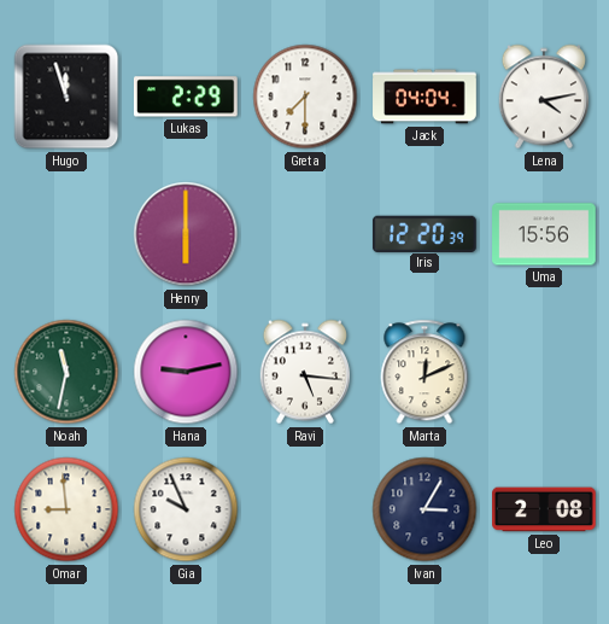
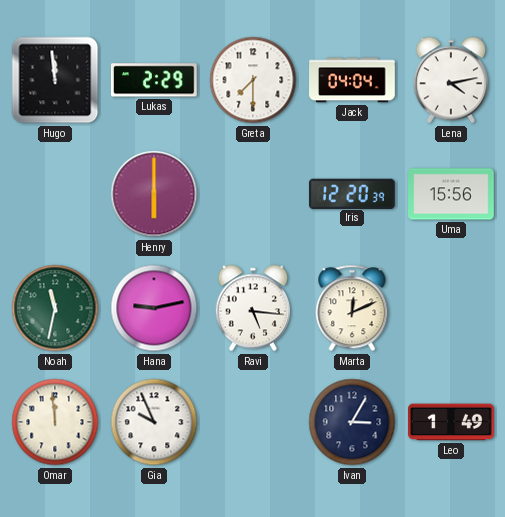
Hugo: 11:57 -> 11:59 (55, 80)
Omar: 8:59 -> 11:59 (55, 422)
Leo: 2:08 -> 1:49 (451, 422)
